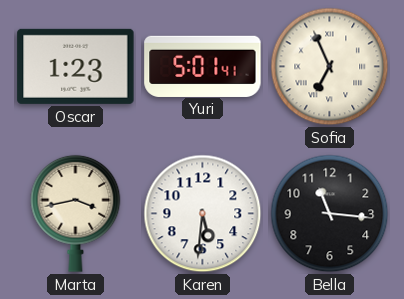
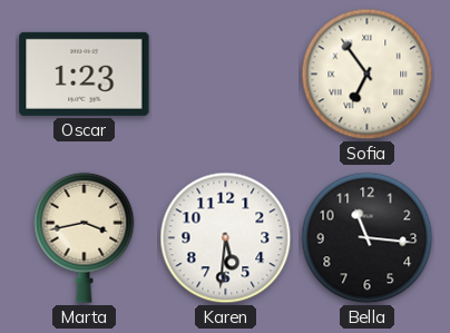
Yuri: 5:01 -> none (203, 66)
Sofia: 6:56 -> 6:54 (368, 75)
